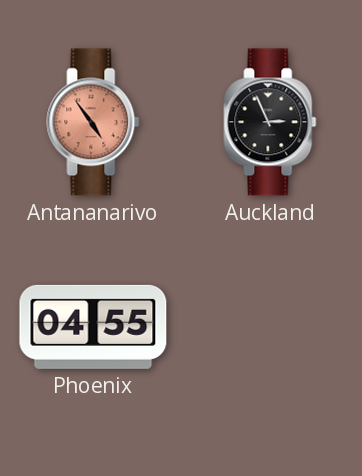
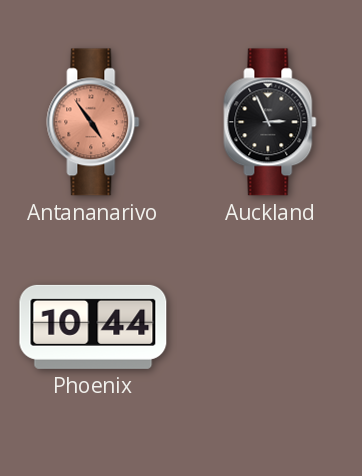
Phoenix: 04:55 -> 10:44 (93, 327)
